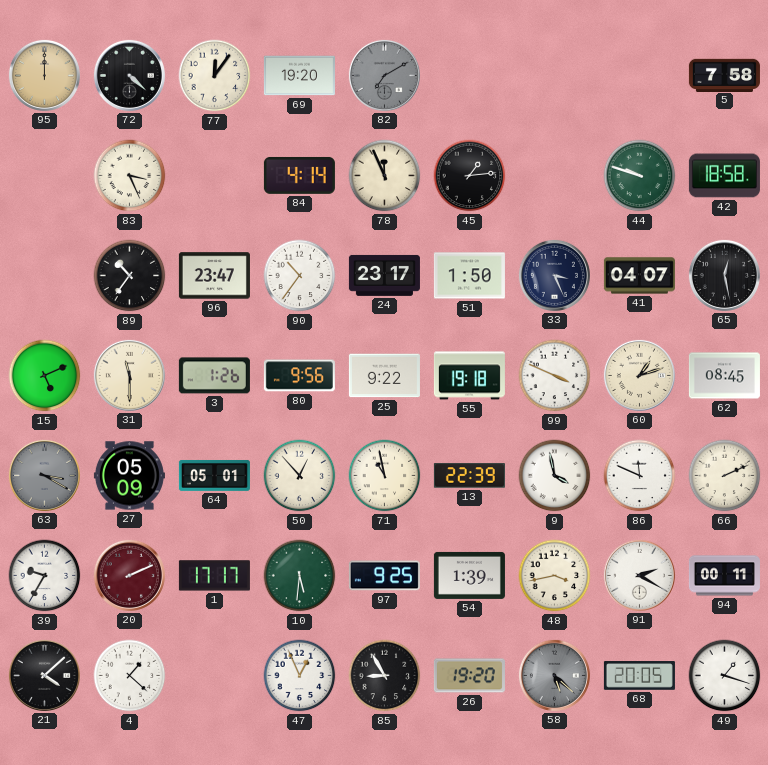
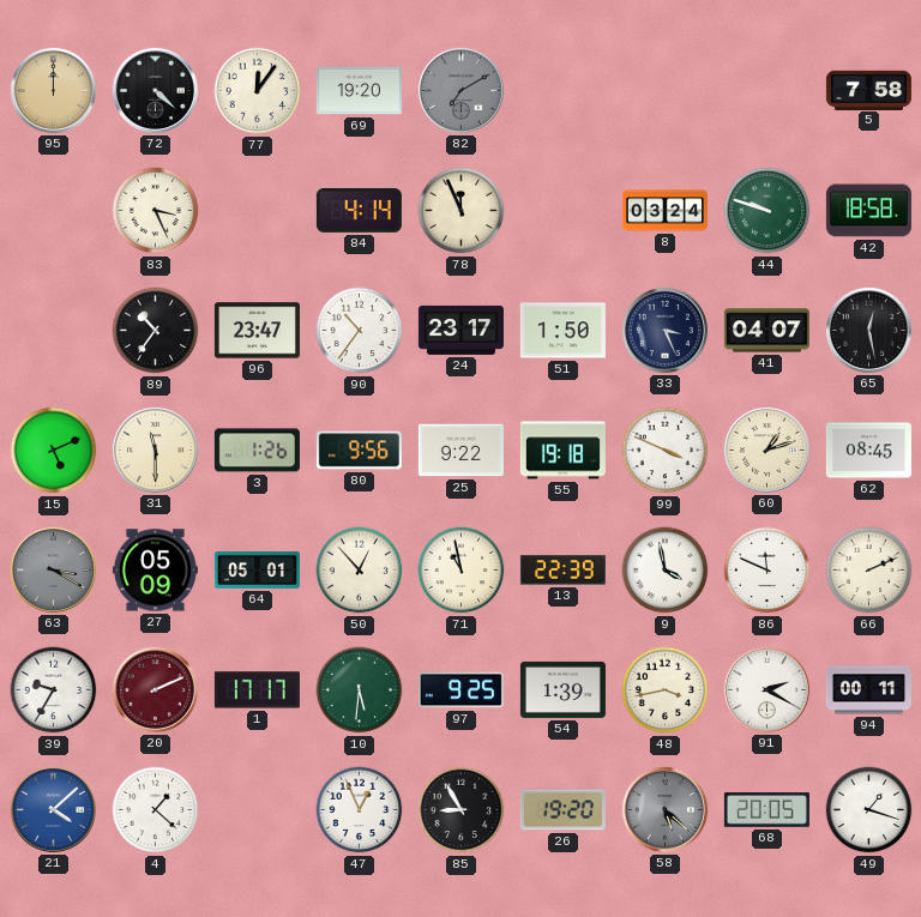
45: 1:14 -> none (470, 176)
8: none -> 03:24 (664, 211)
21 dial: black -> blue (53, 809)
